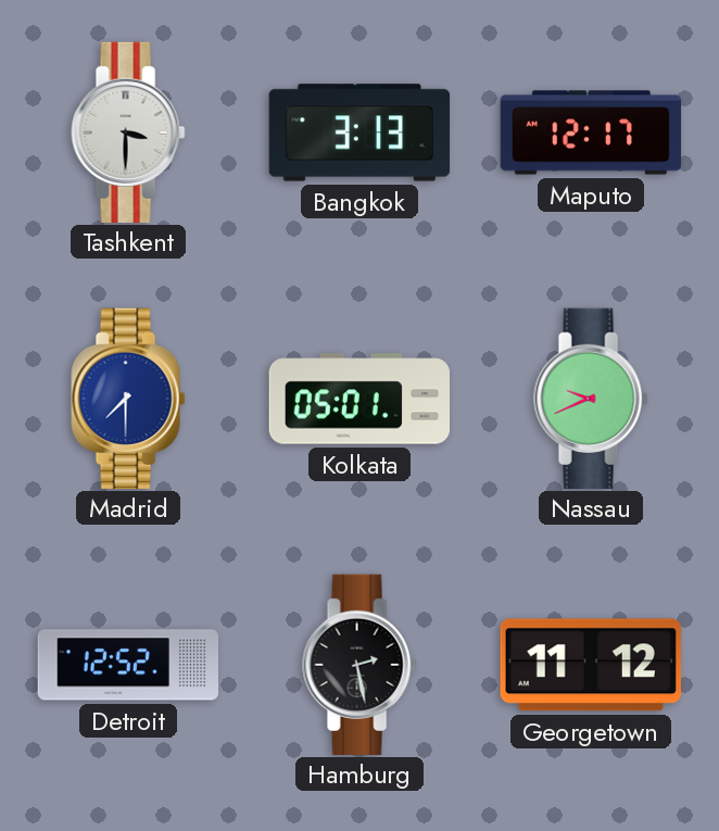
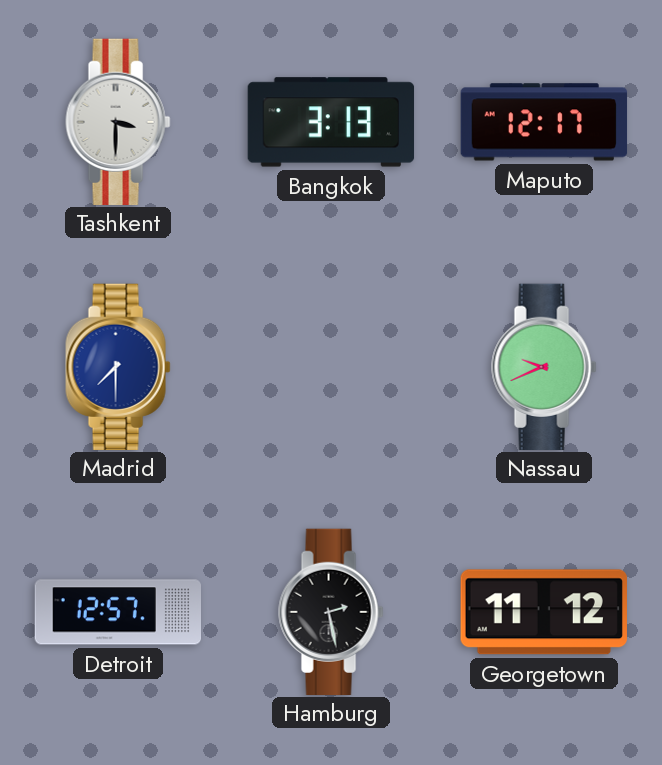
Kolkata: 05:01 -> none (358, 399)
Detroit: 12:52 -> 12:57 (117, 612)
